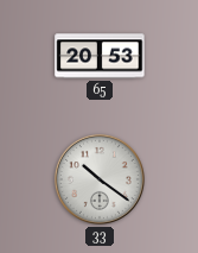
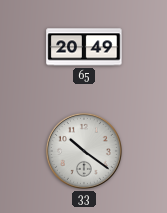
65: 20:53 -> 20:49 (84, 47)
